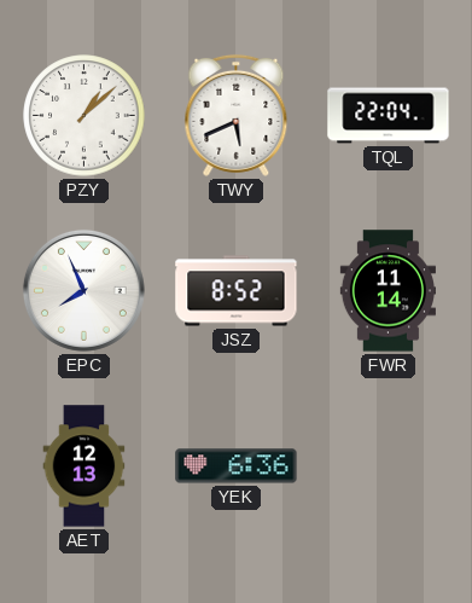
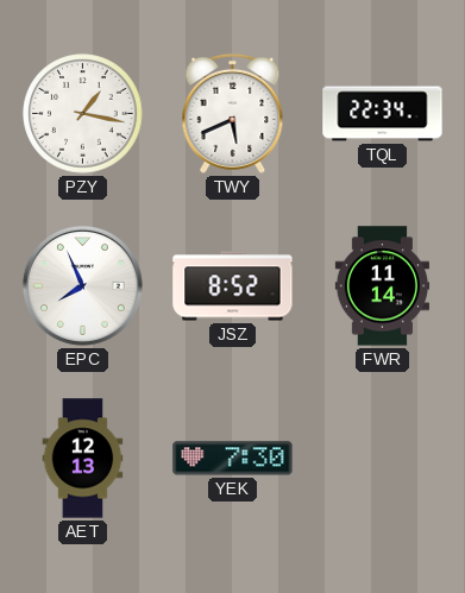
PZY: 1:08 -> 1:17 (83, 114)
TQL: 22:04 -> 22:34 (383, 114)
YEK: 6:36 -> 7:30 (233, 459)
